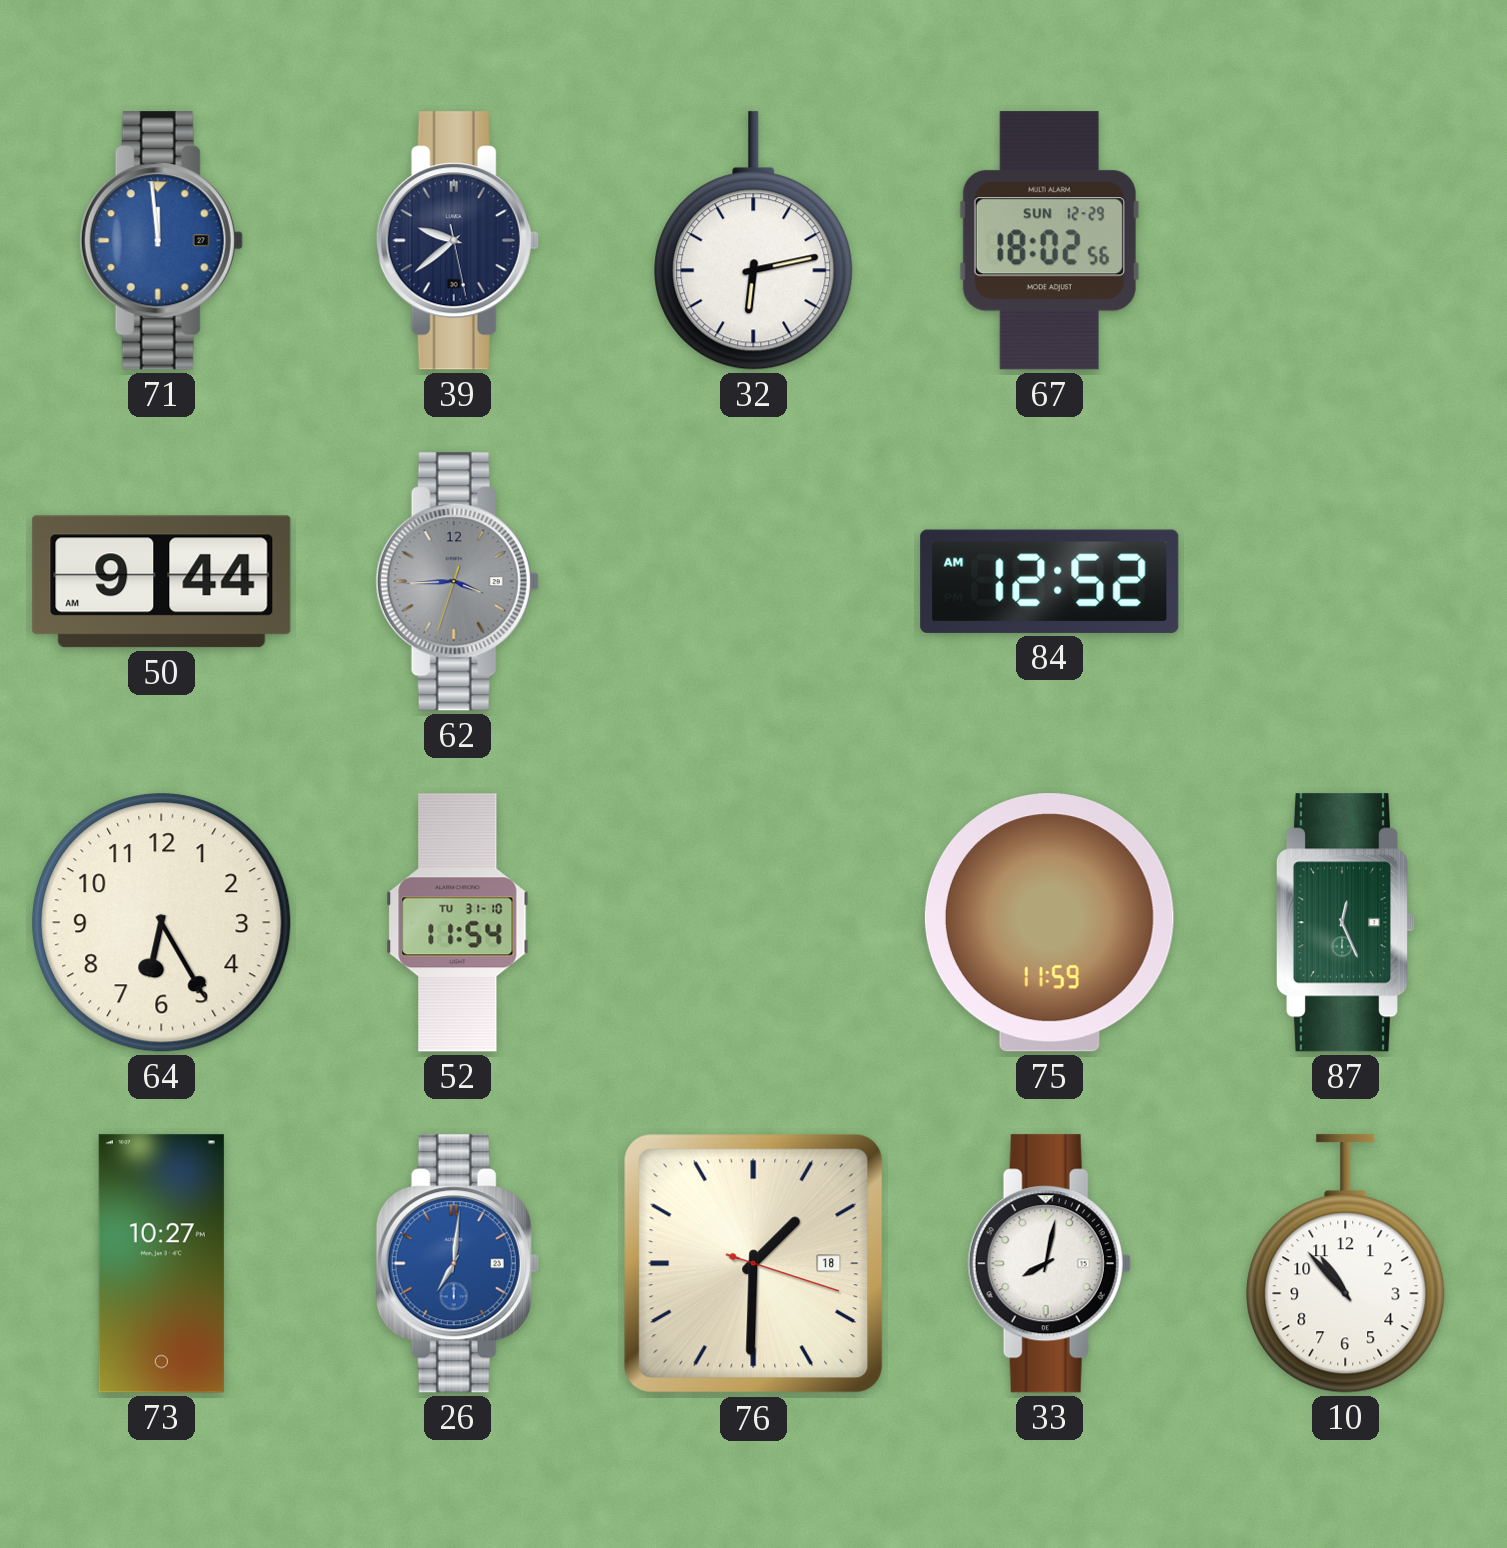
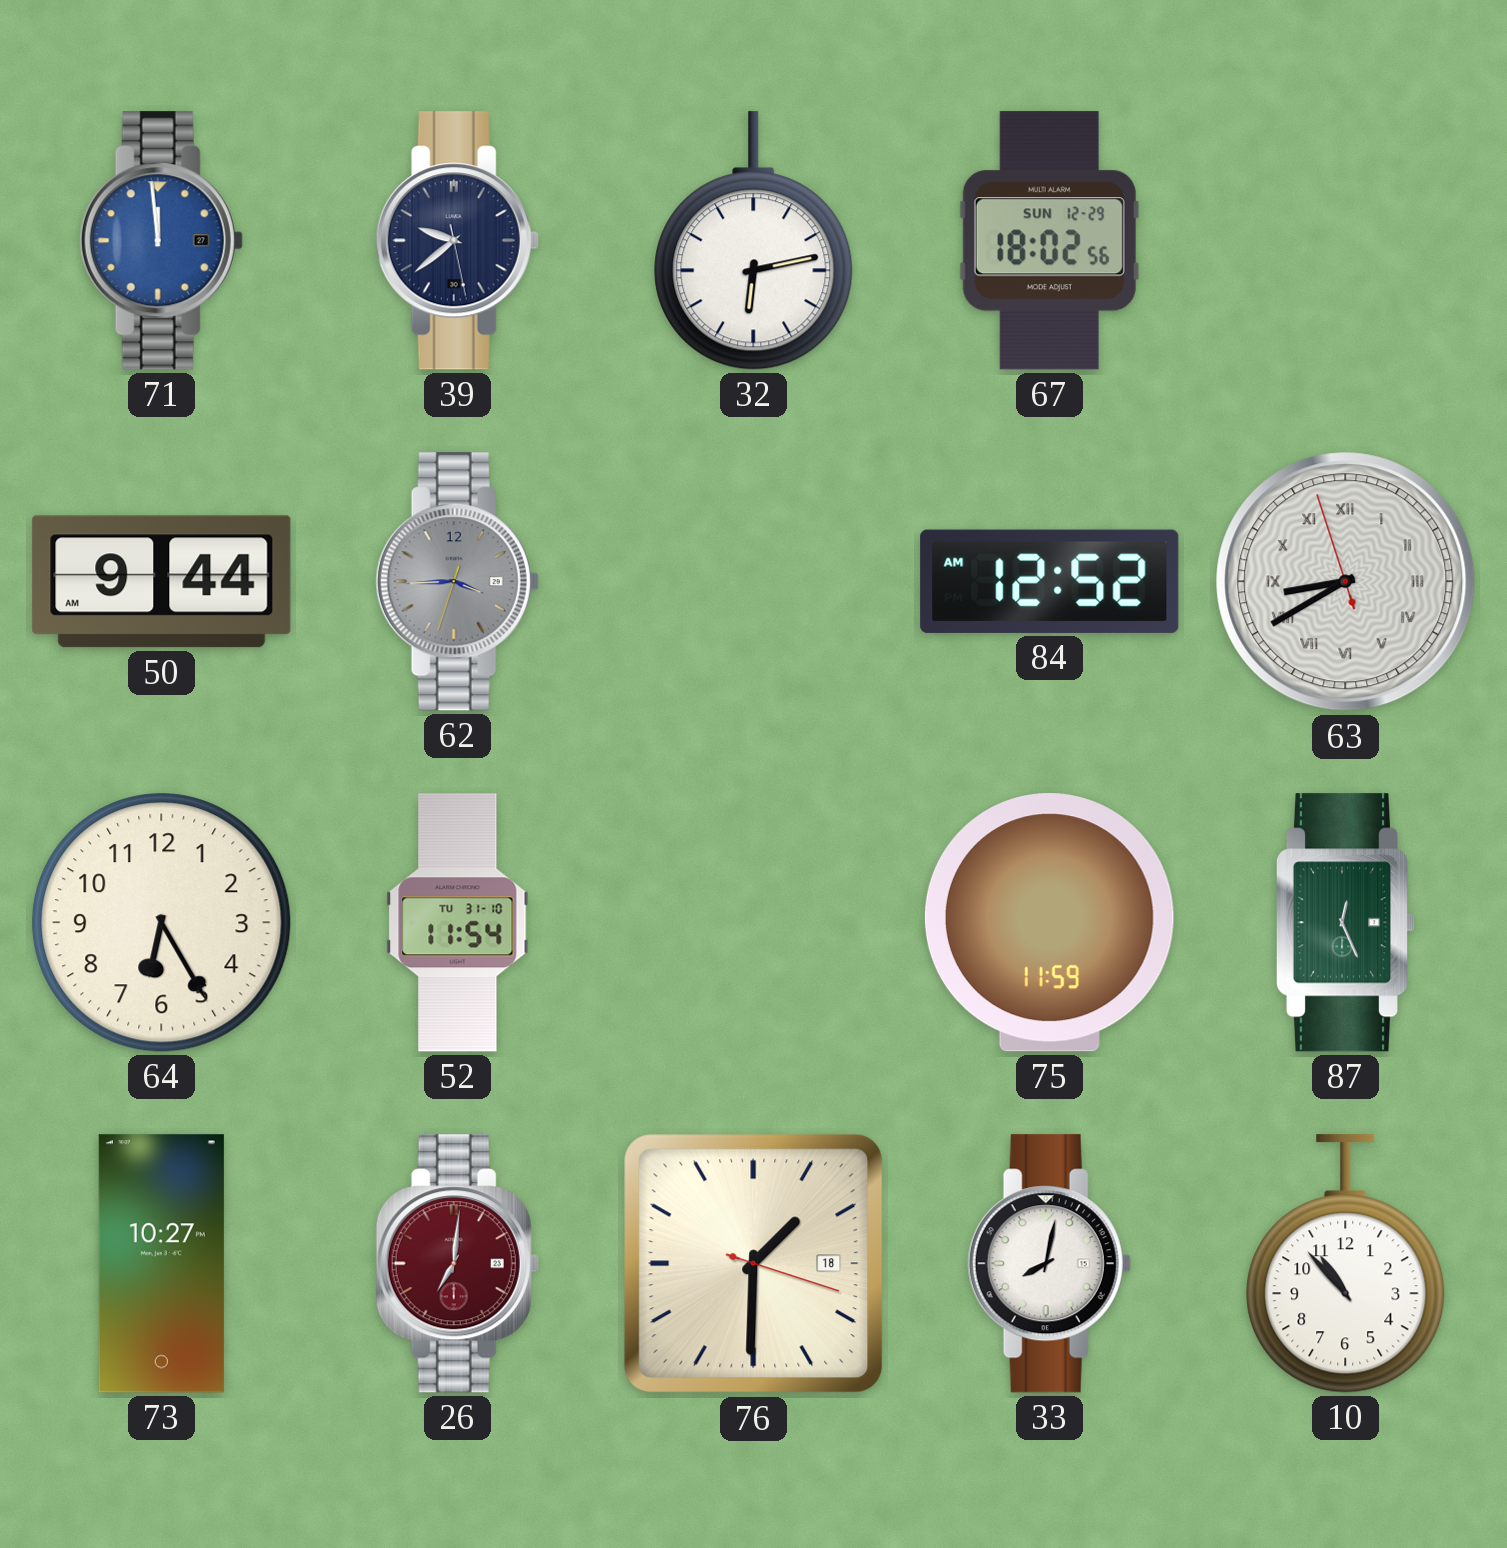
63: none -> 8:39 (1346, 582)
26 dial: blue -> burgundy (457, 1264)
